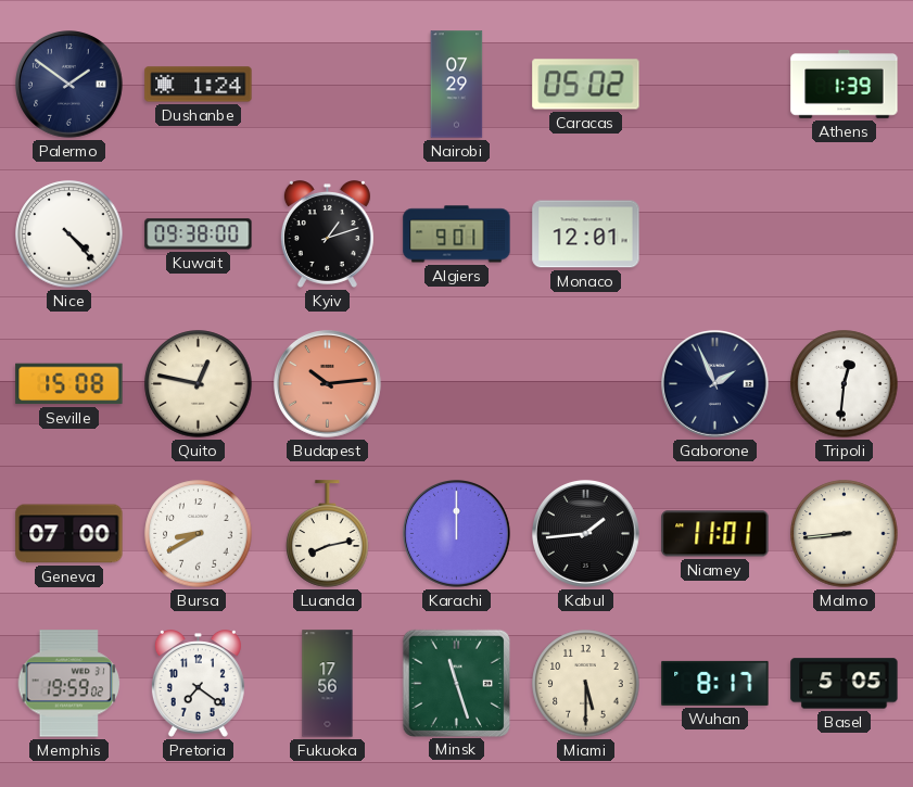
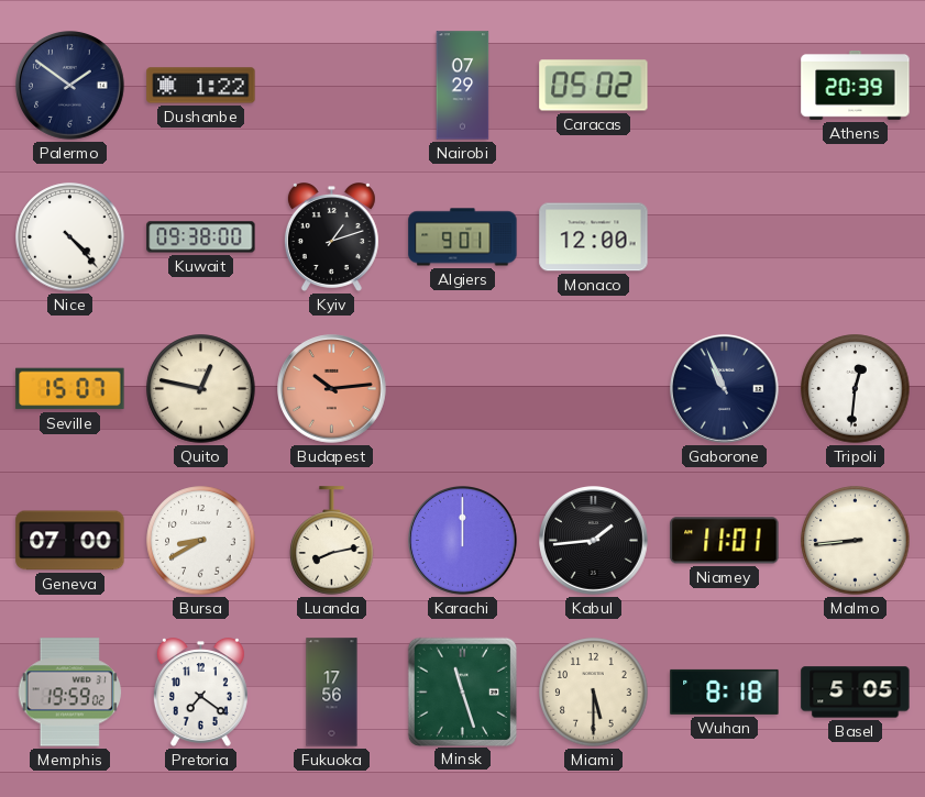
Dushanbe: 1:24 -> 1:22 (201, 86)
Athens: 1:39 -> 20:39 (856, 85)
Monaco: 12:01 -> 12:00 (594, 237)
Seville: 15:08 -> 15:07 (70, 389)
Gaborone: 1:56 -> 10:56 (725, 389)
Wuhan: 8:17 -> 8:18 (725, 691)
